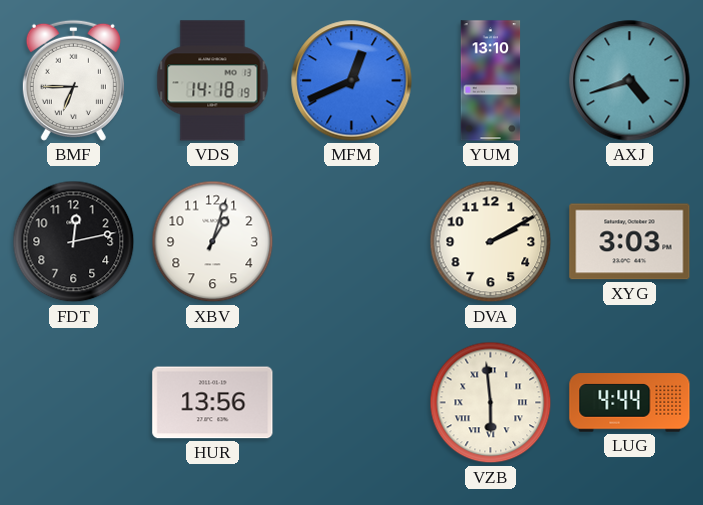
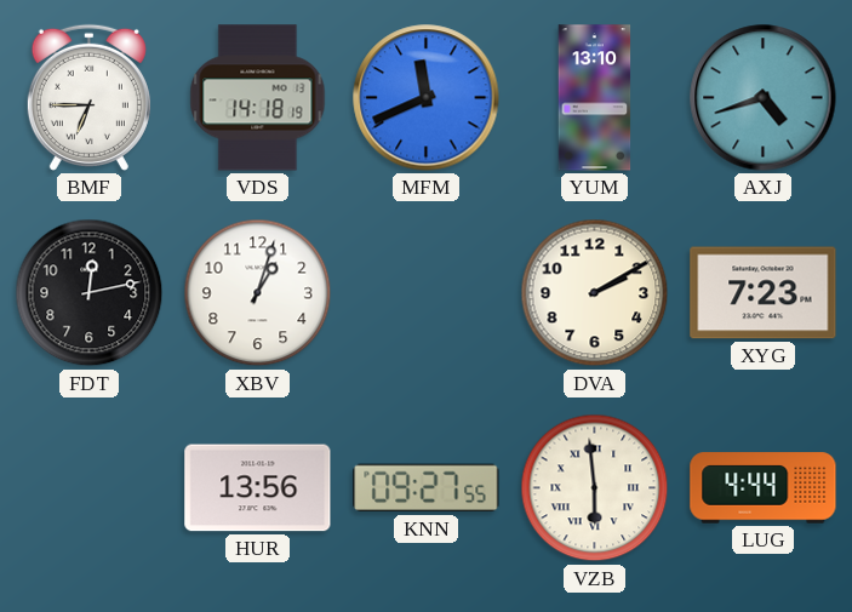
MFM: 12:41 -> 11:41 (427, 98)
XYG: 3:03 -> 7:23 (764, 293)
KNN: none -> 09:27 (427, 488)
